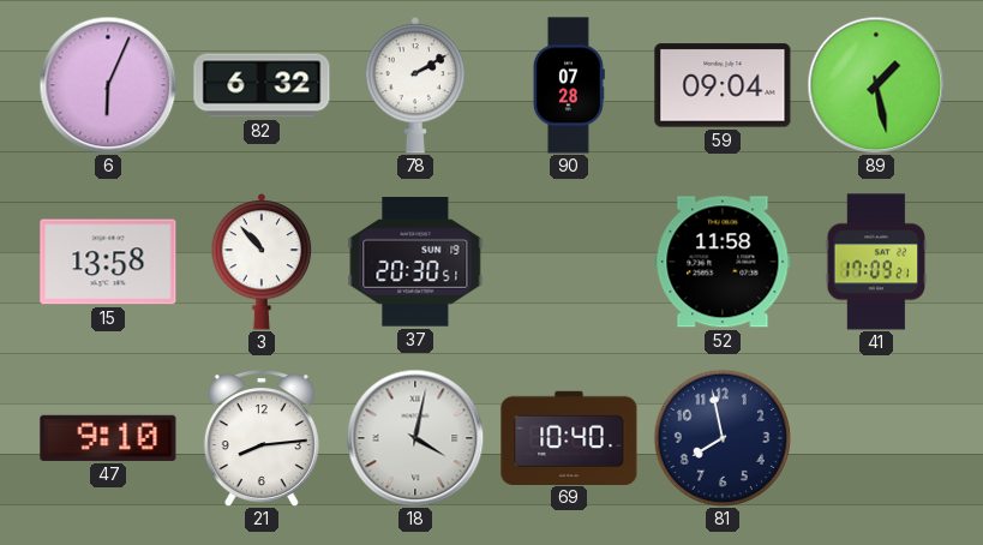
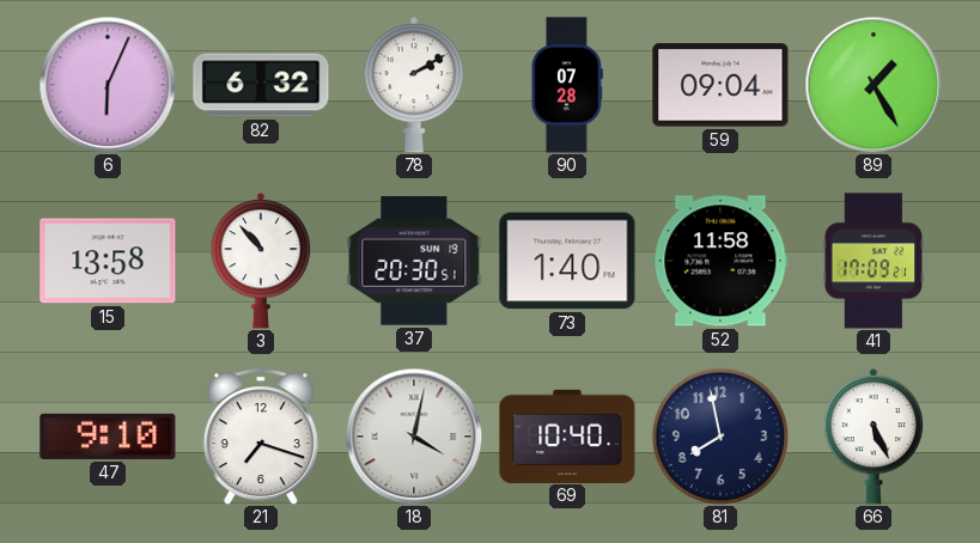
89: 1:28 -> 1:25 (874, 85)
73: none -> 1:40 (567, 261)
21: 8:14 -> 7:18 (261, 438)
66: none -> 5:26 (874, 437)
